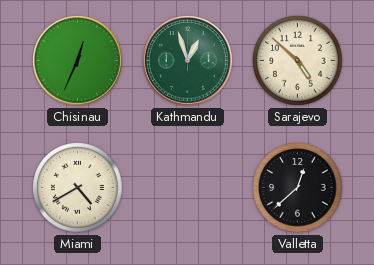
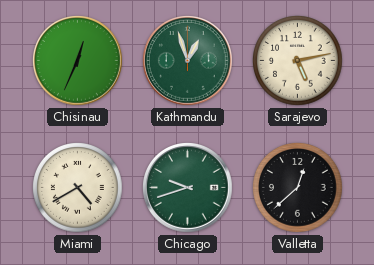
Sarajevo: 4:52 -> 5:13 (298, 61)
Chicago: none -> 9:42 (188, 188)
